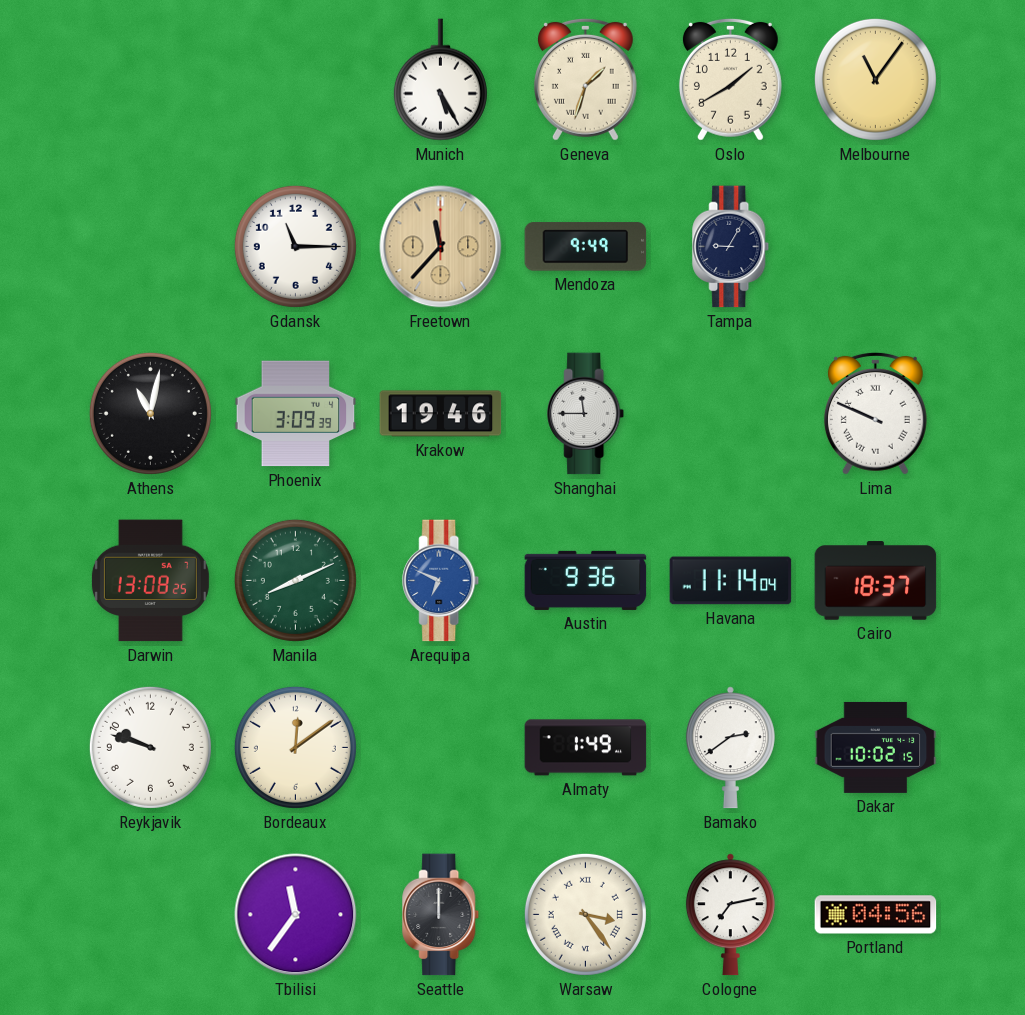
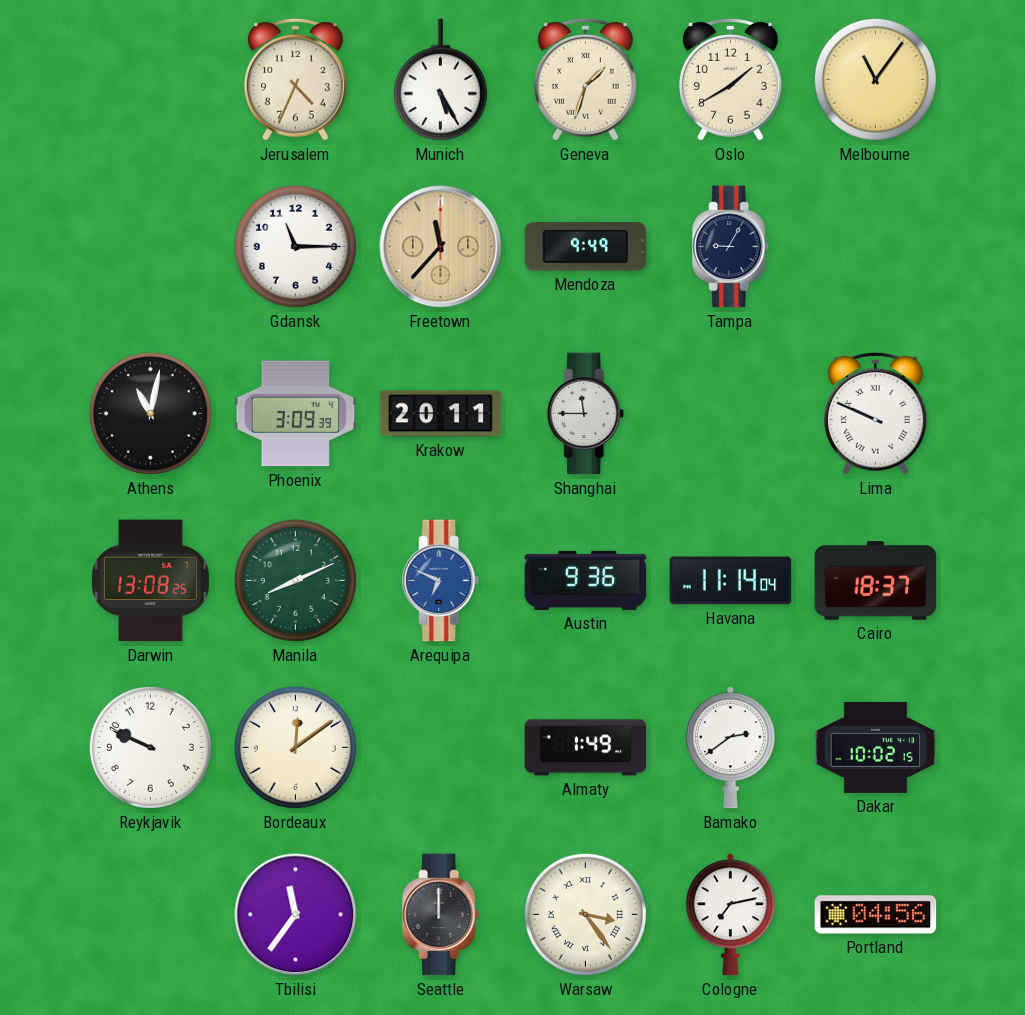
Jerusalem: none -> 4:34 (295, 79)
Krakow: 19:46 -> 20:11 (441, 414)
Reykjavik: 9:48 -> 9:49 (150, 747)
